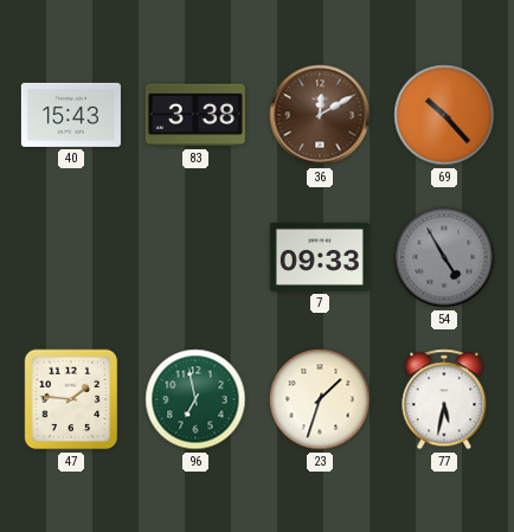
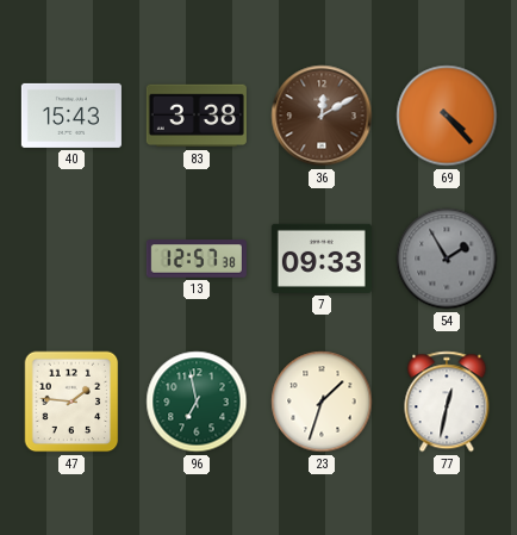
69: 10:23 -> 4:23 (447, 116)
13: none -> 12:57 (197, 259)
54: 4:55 -> 1:55 (447, 259)
77: 5:32 -> 12:32 (447, 402)
